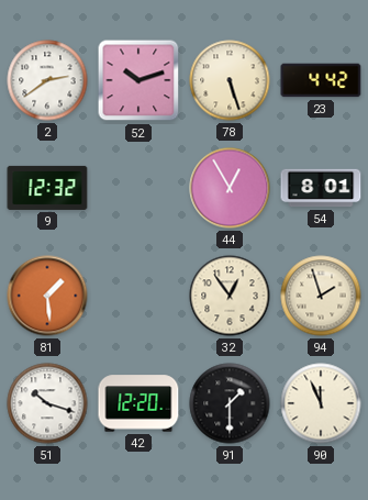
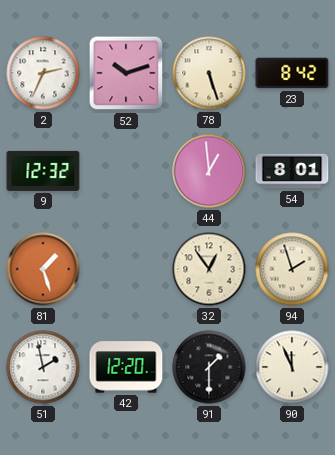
2: 2:39 -> 2:34 (43, 73)
23: 4:42 -> 8:42 (292, 73)
44: 12:55 -> 12:59 (209, 171)
81: 1:29 -> 1:27 (43, 269)
51: 10:18 -> 1:58 (43, 367)
